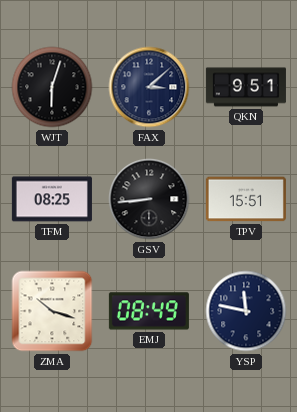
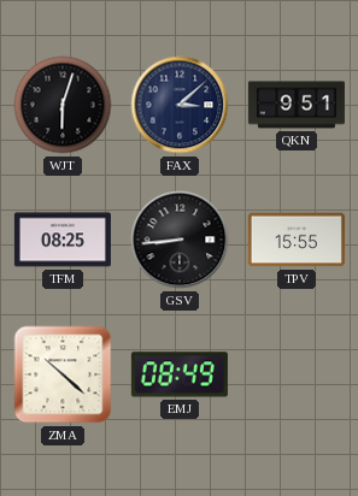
TPV: 15:51 -> 15:55 (297, 240)
ZMA: 10:18 -> 10:22 (63, 374)
YSP: 11:47 -> none (246, 311)
